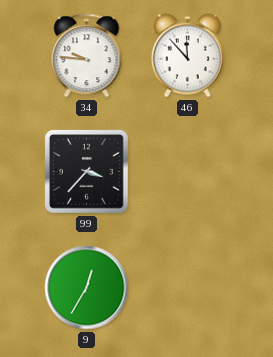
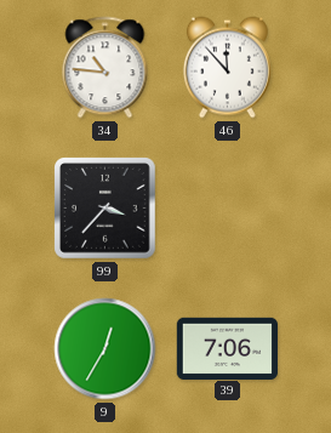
34: 9:46 -> 10:46 (105, 68)
39: none -> 7:06 (227, 348)
